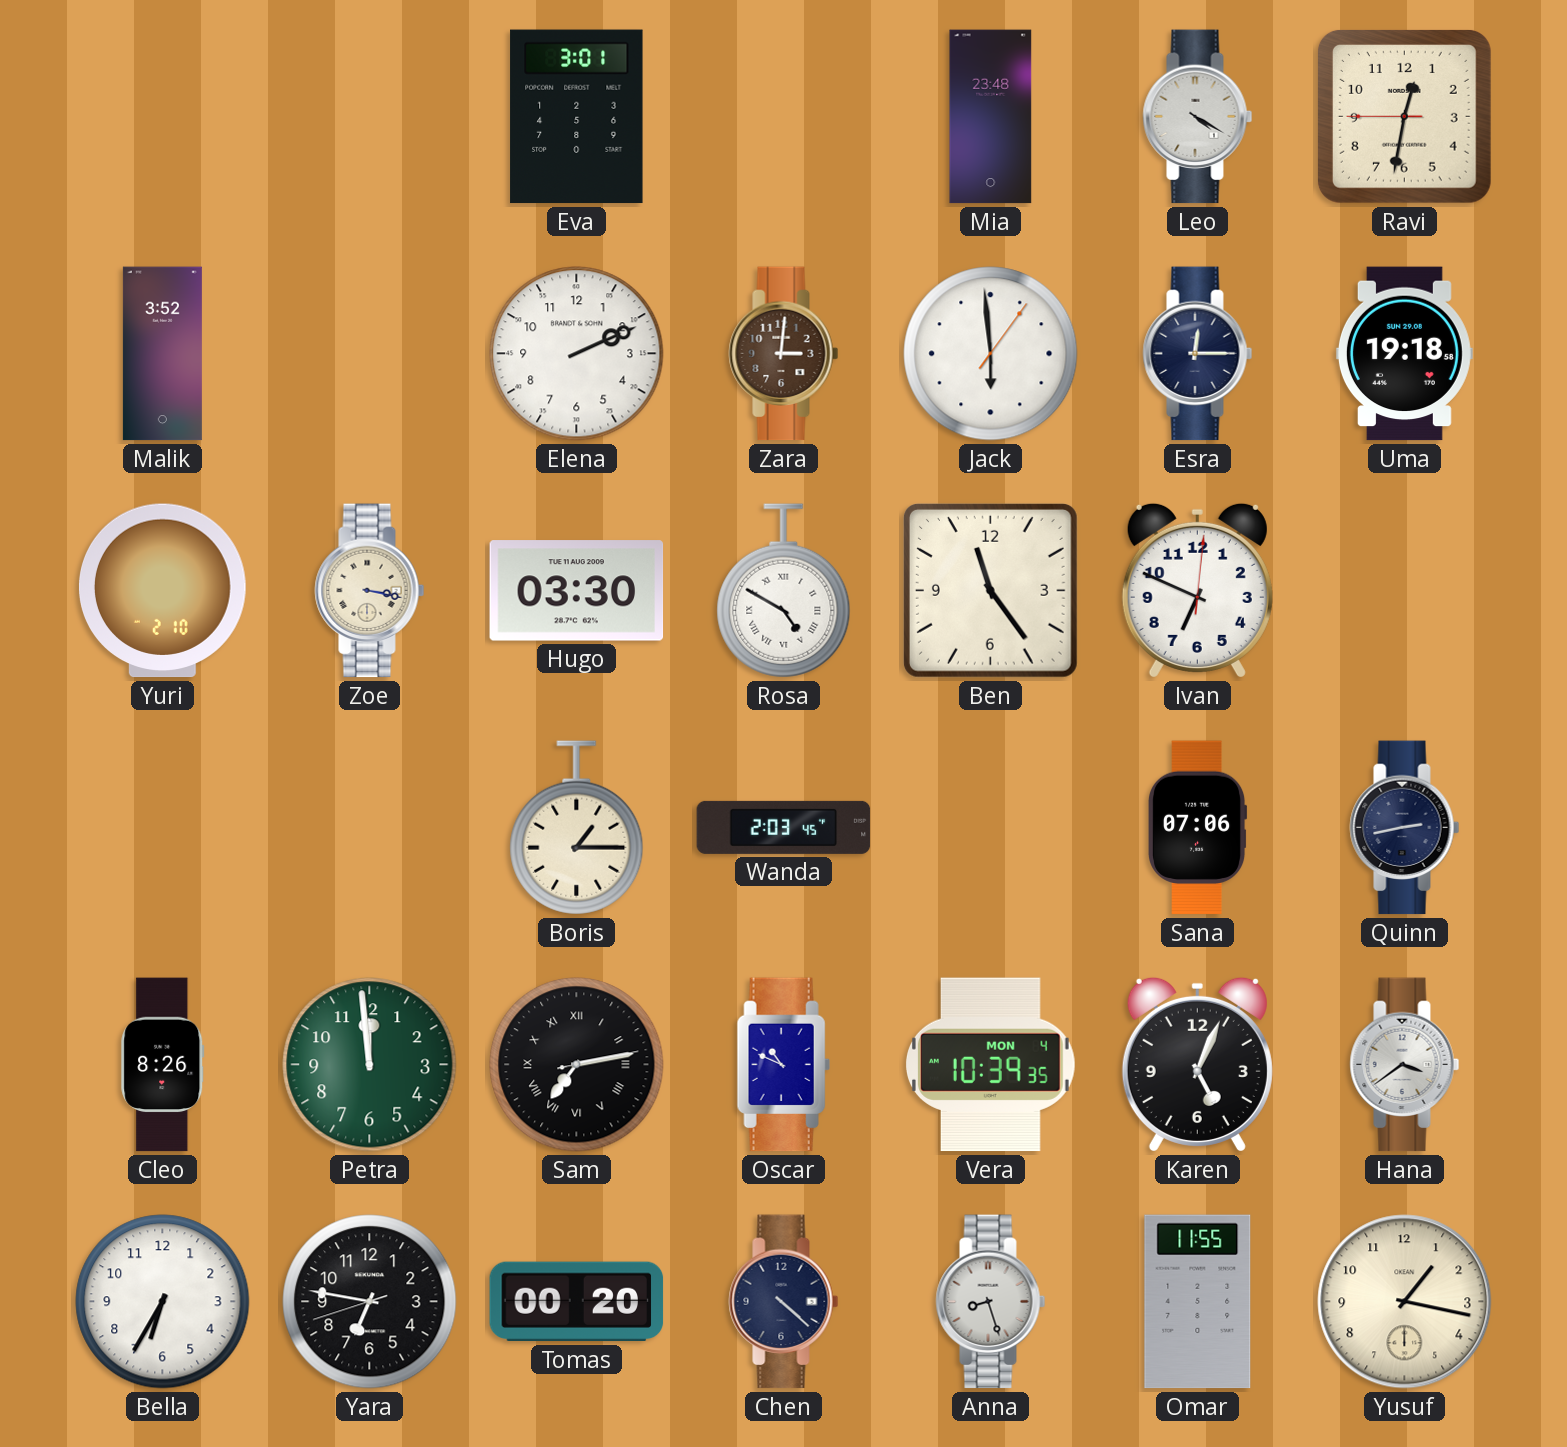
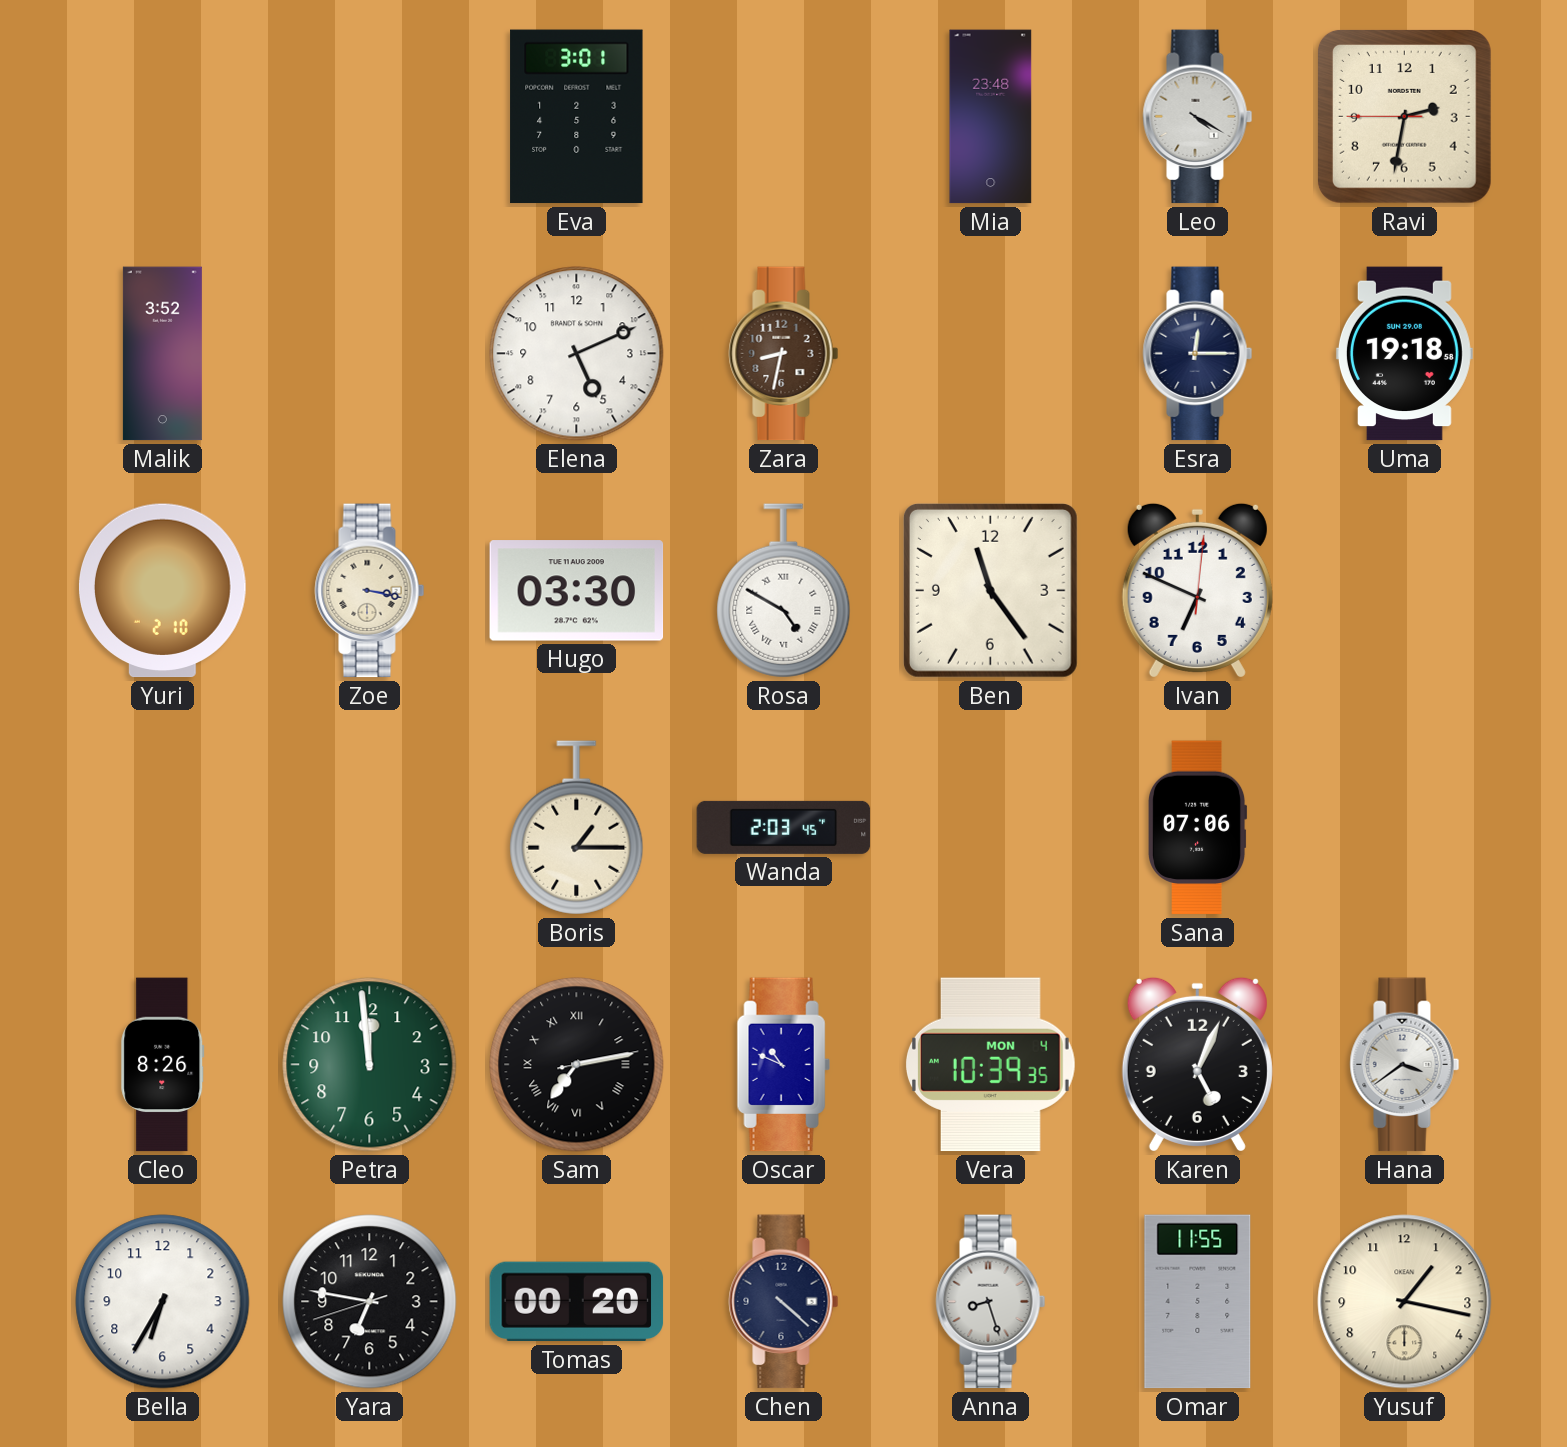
Ravi: 12:31 -> 2:31 (1404, 116)
Elena: 2:11 -> 5:11 (577, 354)
Zara: 3:01 -> 8:32 (784, 354)
Jack: 5:59 -> none (991, 354)
Quinn: 2:43 -> none (1405, 828)
